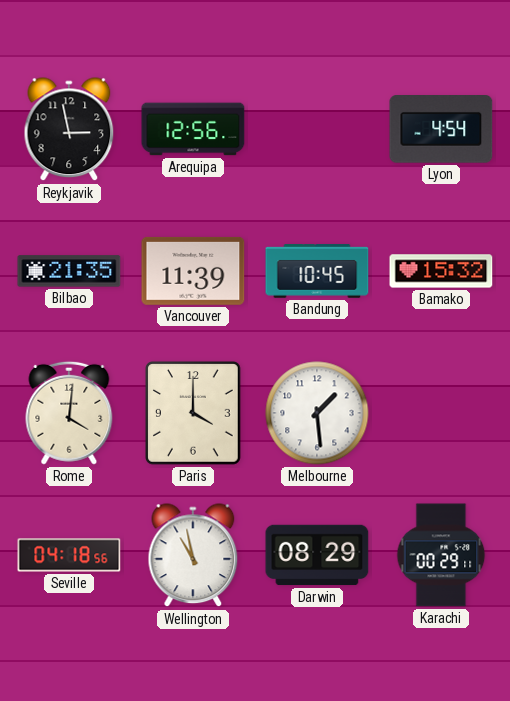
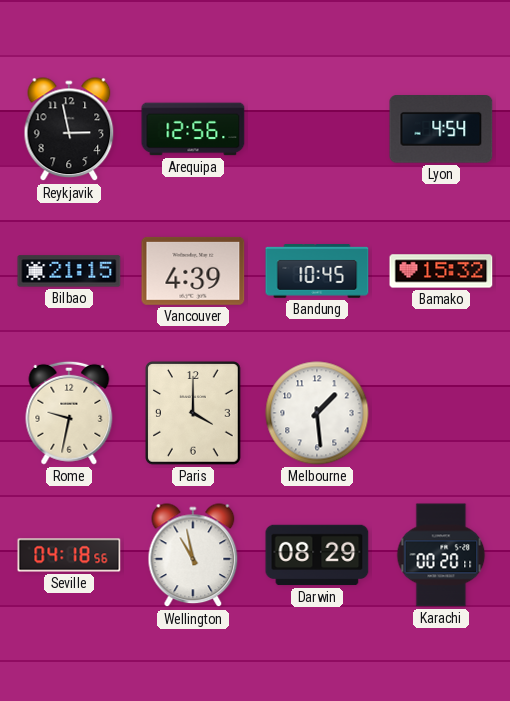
Bilbao: 21:35 -> 21:15 (69, 271)
Vancouver: 11:39 -> 4:39 (193, 271)
Rome: 4:01 -> 9:32 (69, 413)
Karachi: 00:29 -> 00:20 (441, 555)
